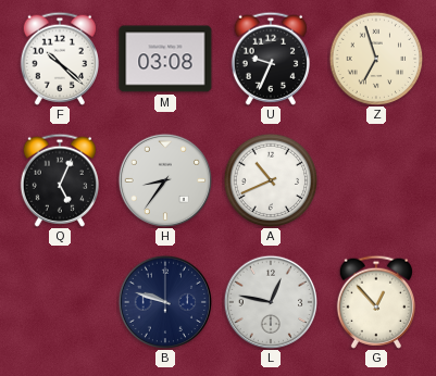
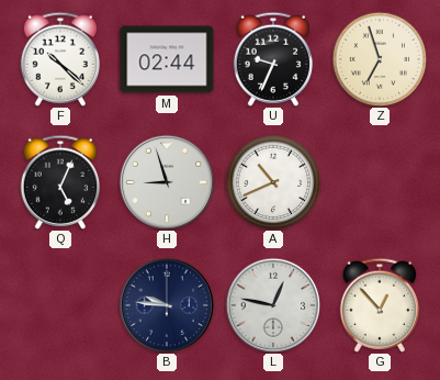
M: 03:08 -> 02:44 (167, 59)
H: 8:36 -> 8:57 (166, 181)
B: 9:48 -> 9:46 (166, 304)
